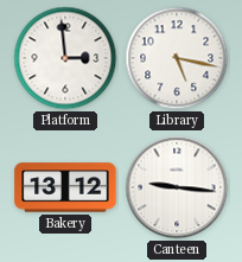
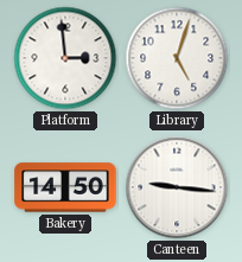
Library: 5:17 -> 5:03 (177, 58)
Bakery: 13:12 -> 14:50 (65, 187)
